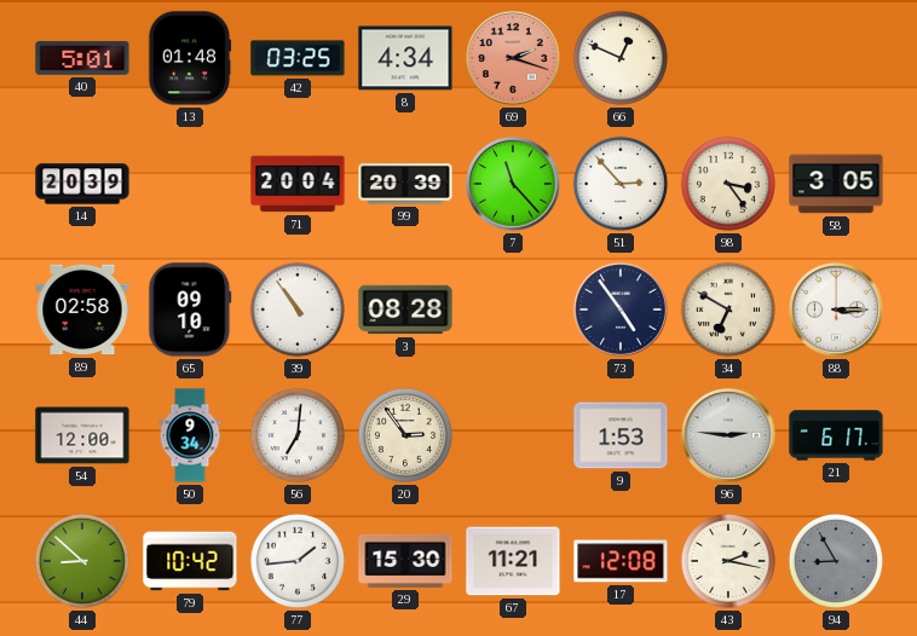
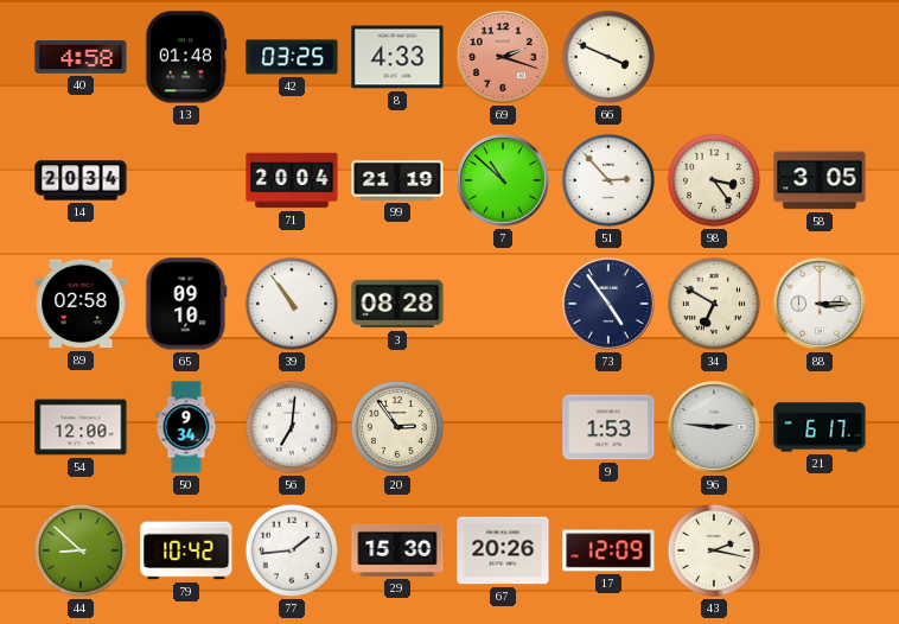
40: 5:01 -> 4:58 (81, 57)
8: 4:34 -> 4:33 (397, 57)
66: 12:49 -> 3:49 (608, 57)
14: 20:39 -> 20:34 (81, 180)
99: 20:39 -> 21:19 (397, 180)
7: 11:23 -> 10:52 (504, 182)
67: 11:21 -> 20:26 (503, 550)
17: 12:08 -> 12:09 (608, 550)
94: 8:55 -> none (836, 561)
